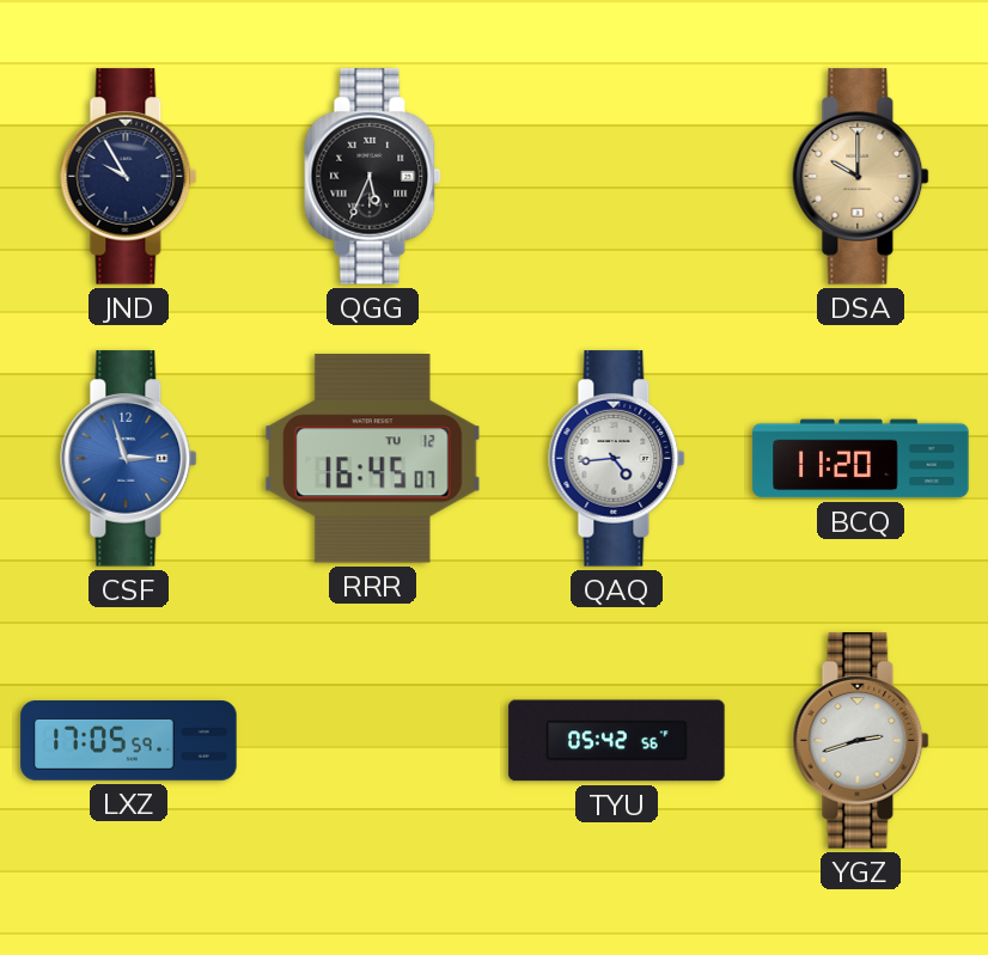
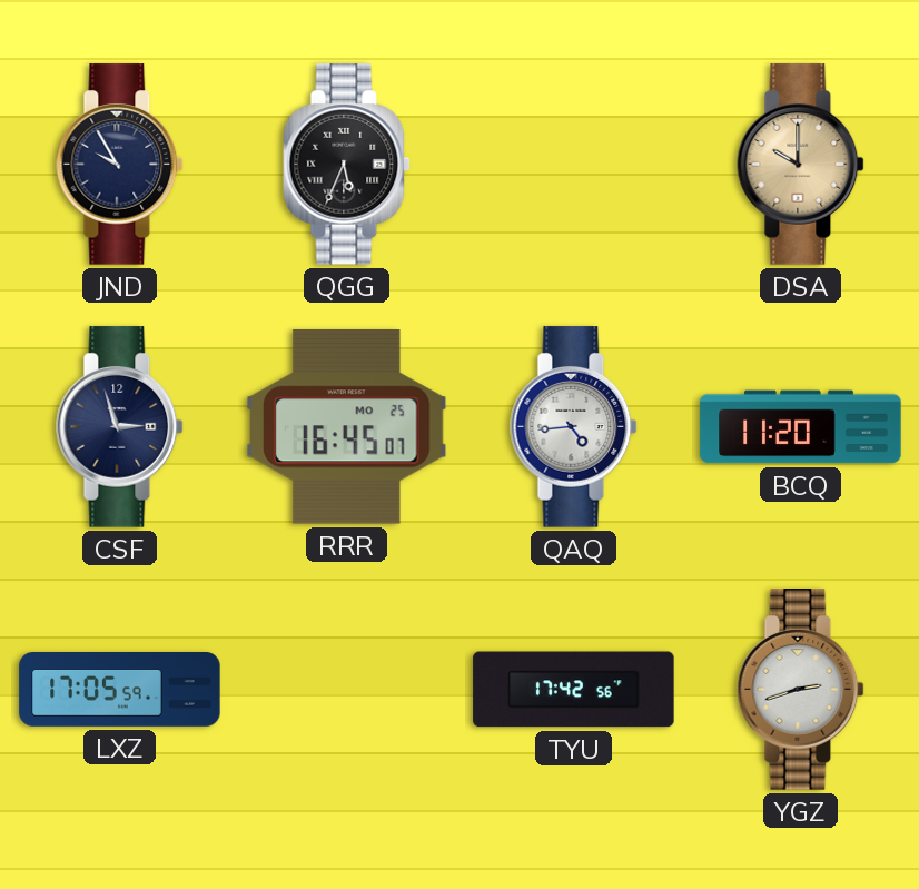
CSF dial: blue -> navy (120, 427)
RRR date: TU 12 -> MO 25 (347, 427)
TYU: 05:42 -> 17:42 (574, 690)
